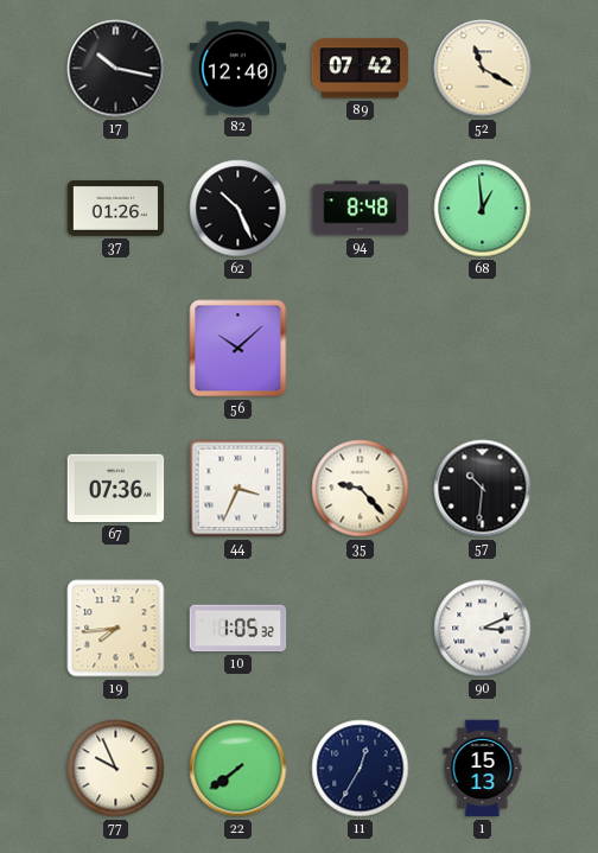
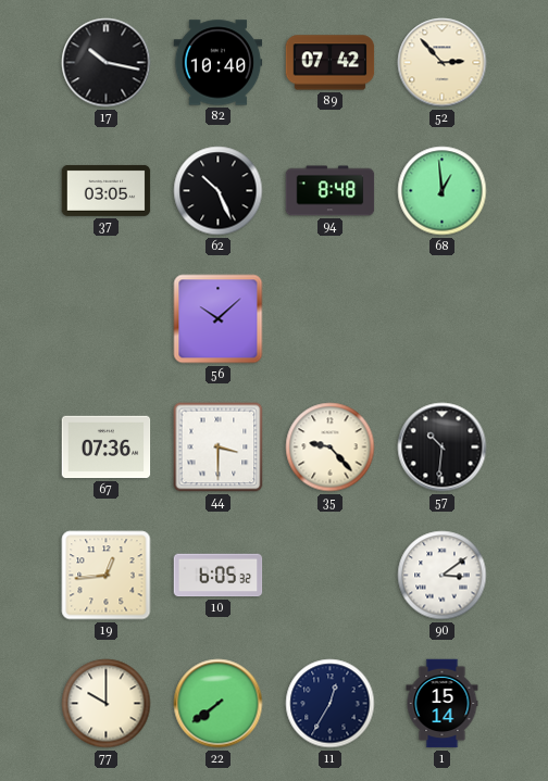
82: 12:40 -> 10:40 (219, 63)
52: 11:20 -> 2:53 (443, 63)
37: 01:26 -> 03:05 (107, 190)
44: 3:34 -> 3:30 (219, 448)
19: 7:44 -> 12:44 (107, 576)
10: 1:05 -> 6:05 (219, 576)
90: 3:11 -> 3:09 (443, 576)
77: 9:56 -> 10:00 (107, 704)
1: 15:13 -> 15:14 (443, 704)
